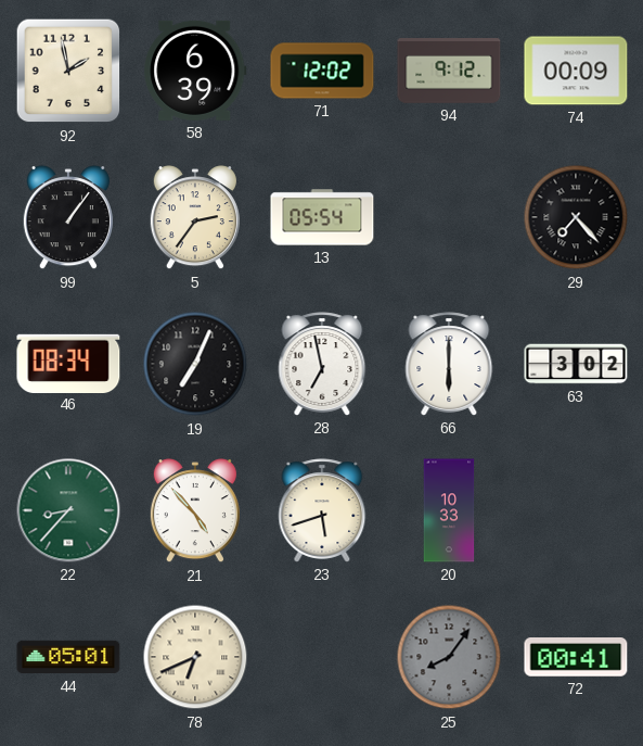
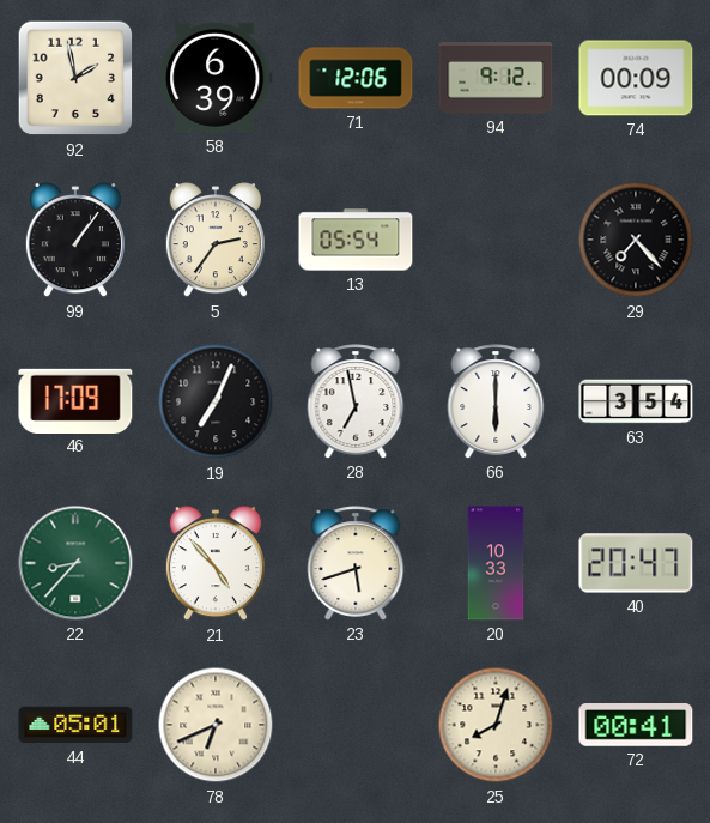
71: 12:02 -> 12:06 (356, 78)
46: 08:34 -> 17:09 (75, 400)
63: 3:02 -> 3:54 (636, 401)
40: none -> 20:47 (636, 563)
25: 8:06 -> 8:03 (496, 725)
25 dial: grey -> cream (496, 725)
